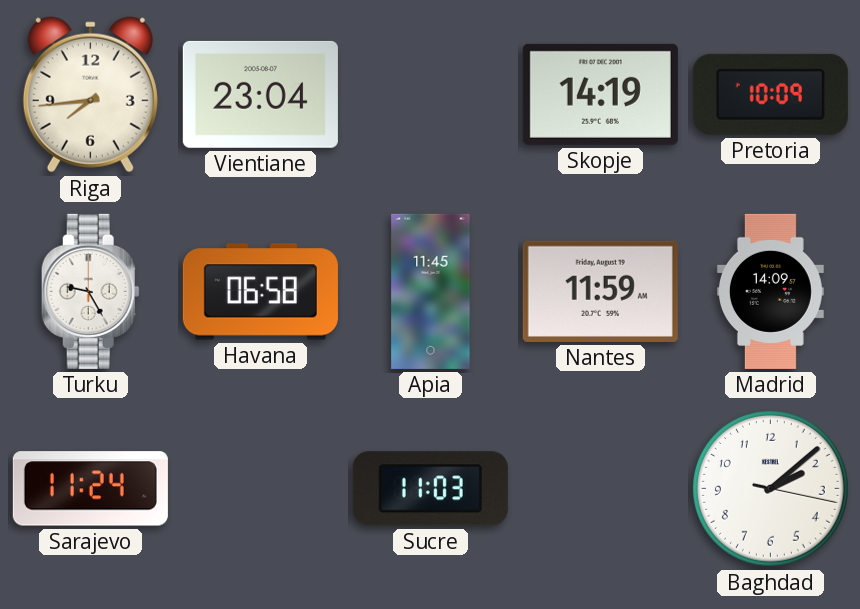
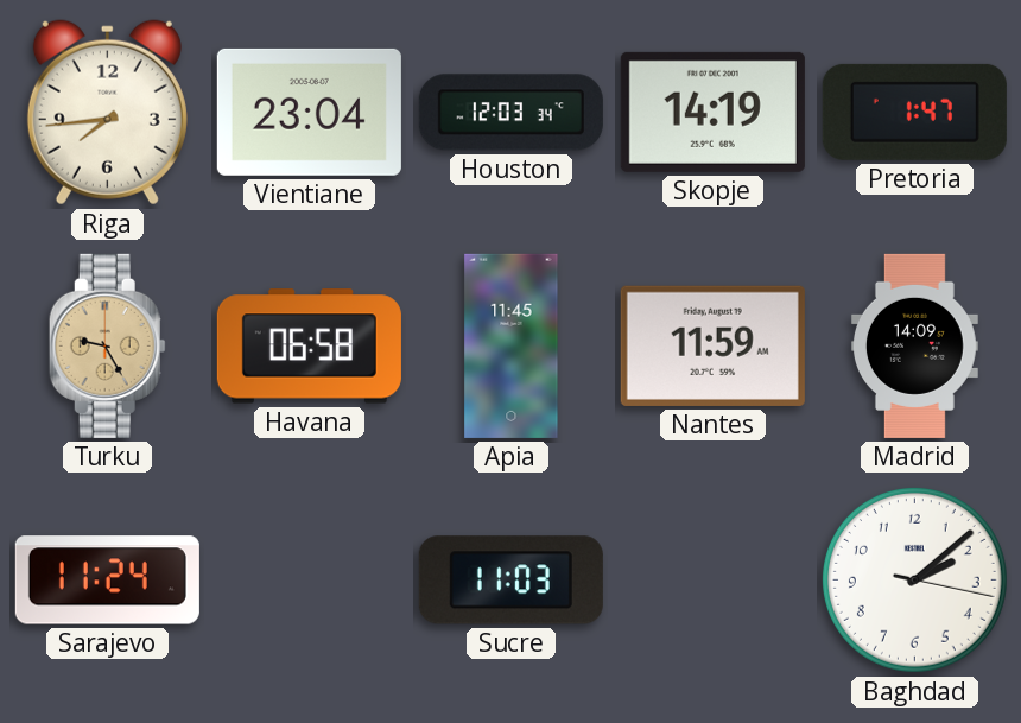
Houston: none -> 12:03 (510, 113)
Pretoria: 10:09 -> 1:47 (914, 112)
Turku dial: white -> champagne (107, 345)
